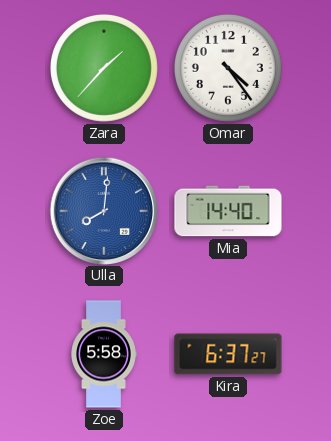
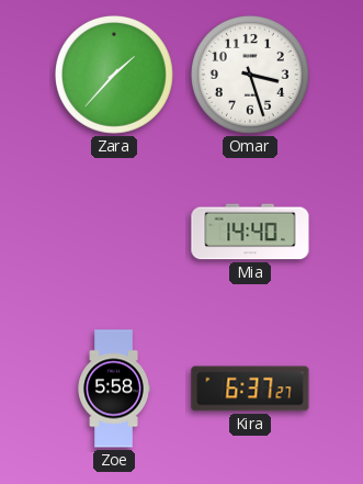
Omar: 4:24 -> 3:27 (250, 75)
Ulla: 8:01 -> none (103, 210)
